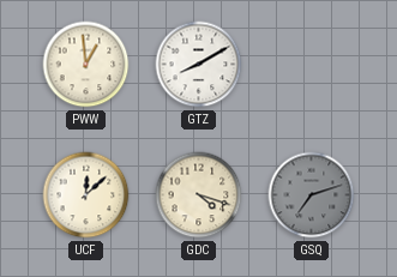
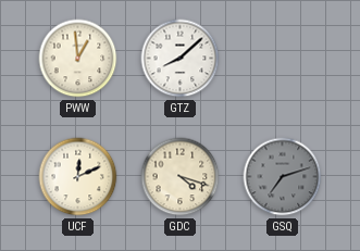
GTZ: 8:10 -> 8:08 (181, 59)
UCF: 12:08 -> 12:11 (78, 177)
